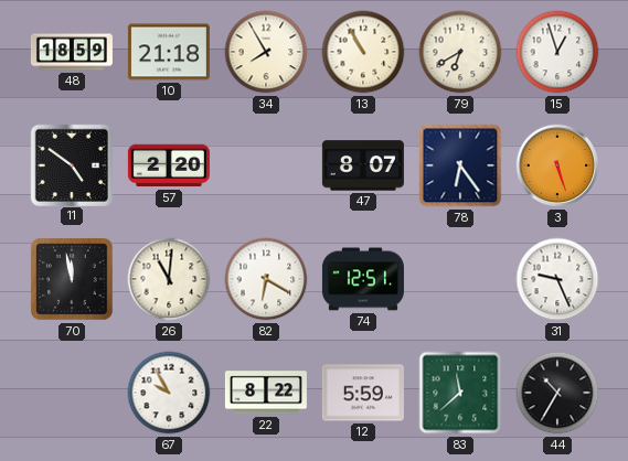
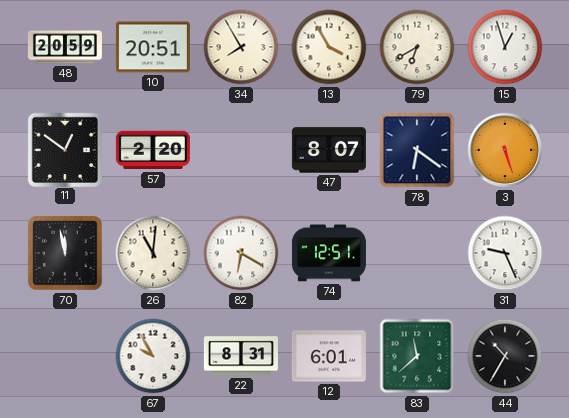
48: 18:59 -> 20:59 (65, 47)
10: 21:18 -> 20:51 (153, 47)
13: 10:55 -> 3:55 (329, 47)
11: 4:51 -> 12:51 (64, 149)
78: 6:24 -> 6:21 (417, 150)
22: 8:22 -> 8:31 (241, 356)
12: 5:59 -> 6:01 (329, 356)
